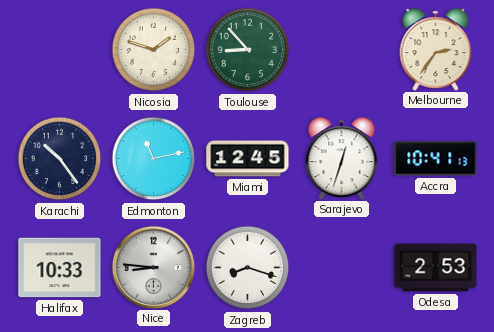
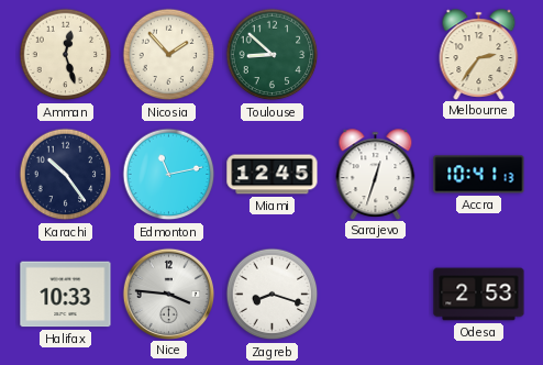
Amman: none -> 12:27 (66, 55)
Nicosia: 1:48 -> 1:53 (169, 55)
Toulouse: 8:53 -> 8:52 (273, 55)
Nice: 8:46 -> 3:46 (168, 294)
